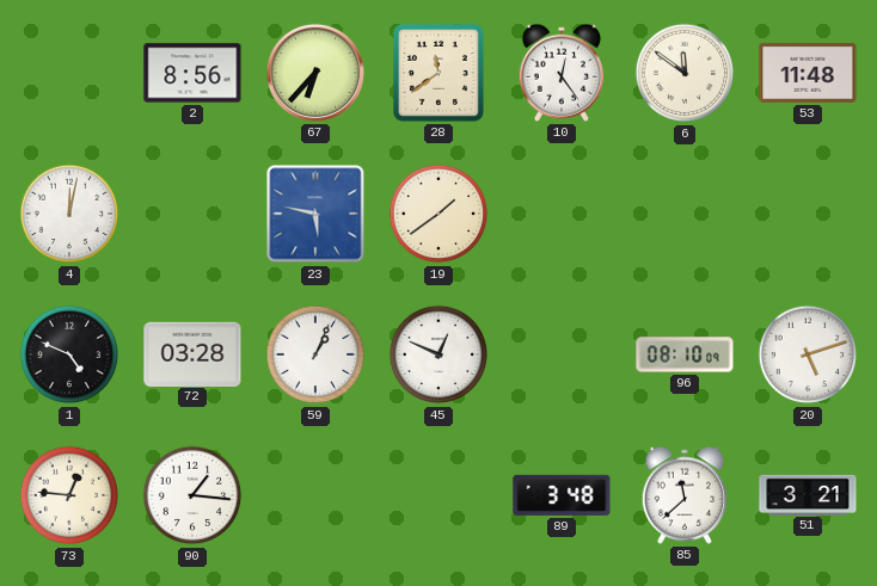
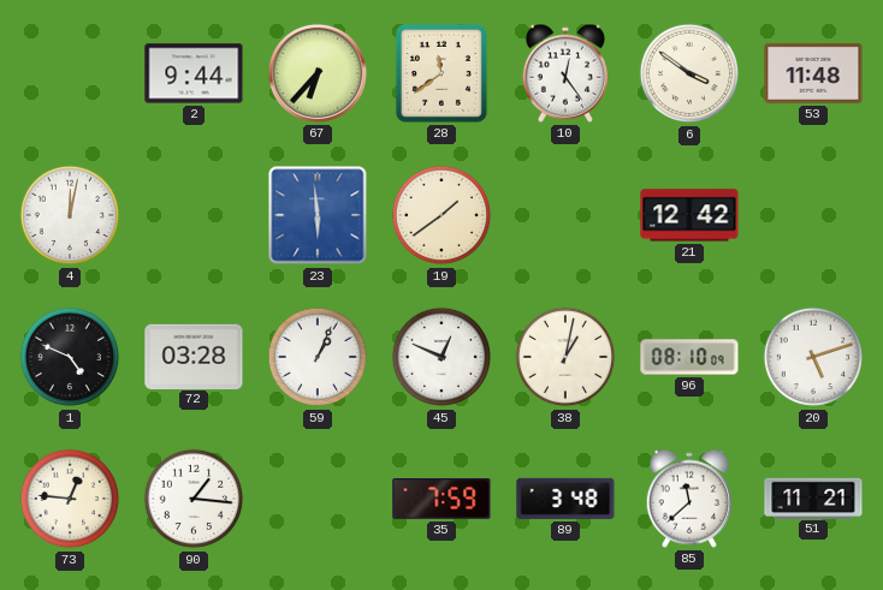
2: 8:56 -> 9:44 (194, 73)
6: 11:51 -> 3:51 (689, 73)
23: 5:47 -> 5:59 (318, 215)
21: none -> 12:42 (689, 215)
38: none -> 1:02 (565, 357)
35: none -> 7:59 (441, 500)
51: 3:21 -> 11:21 (813, 497)
